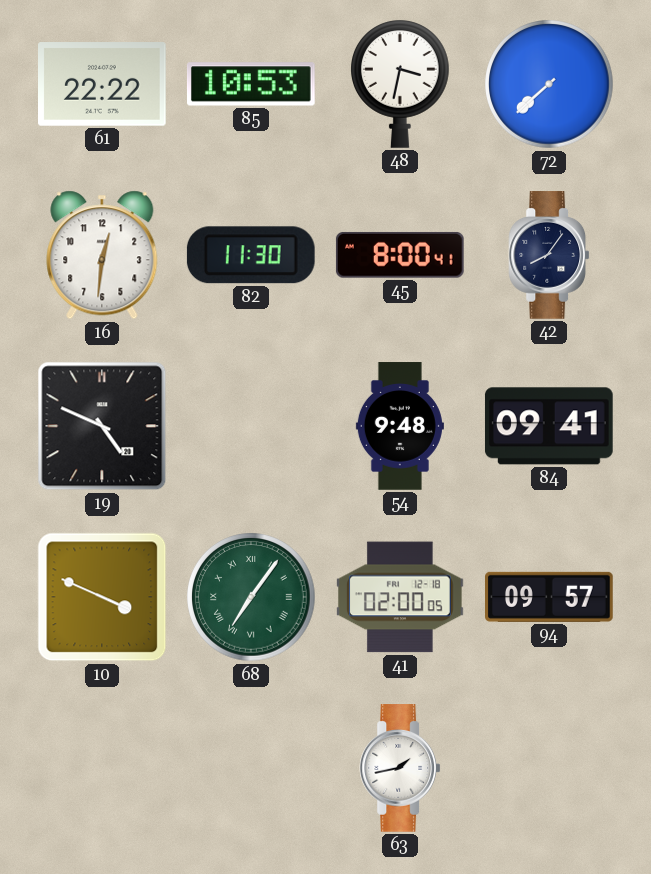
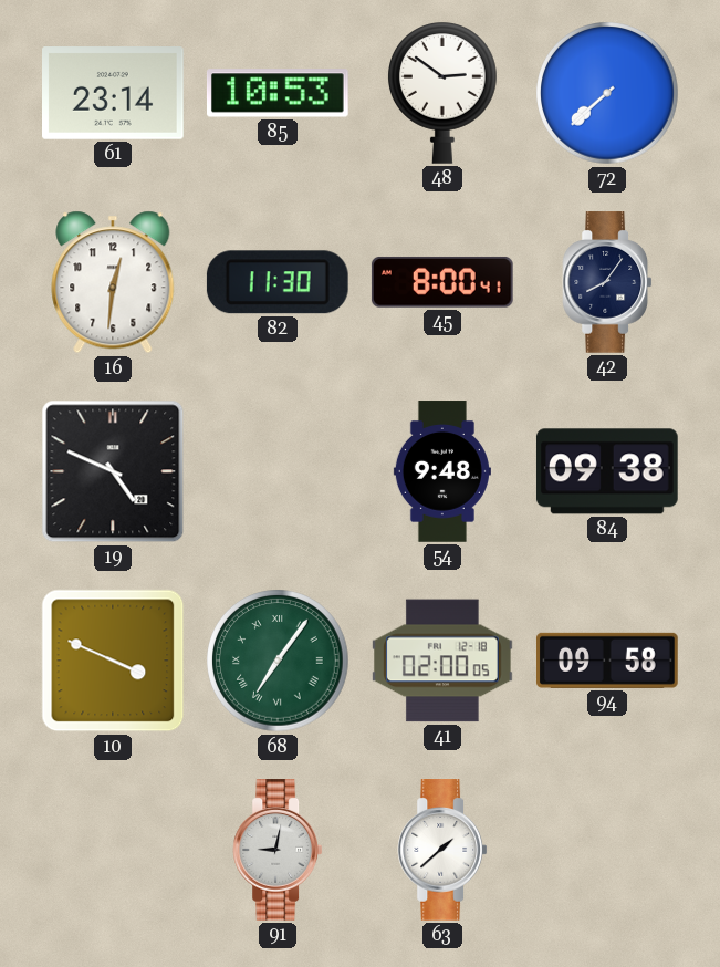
61: 22:22 -> 23:14 (114, 93)
48: 3:32 -> 2:51 (444, 93)
84: 09:41 -> 09:38 (607, 471)
94: 09:57 -> 09:58 (608, 661)
91: none -> 9:02 (278, 850)
63: 1:43 -> 1:38 (442, 850)
